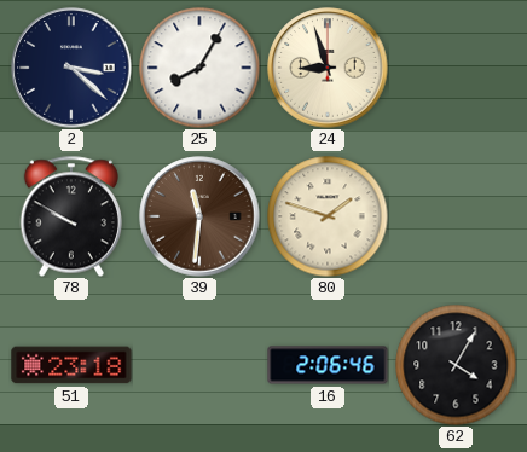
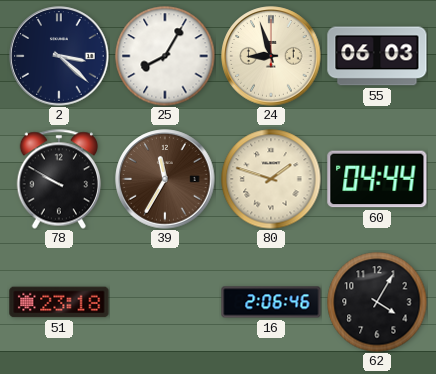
55: none -> 06:03 (377, 56)
39: 11:31 -> 11:35 (165, 179)
60: none -> 04:44 (377, 179)
